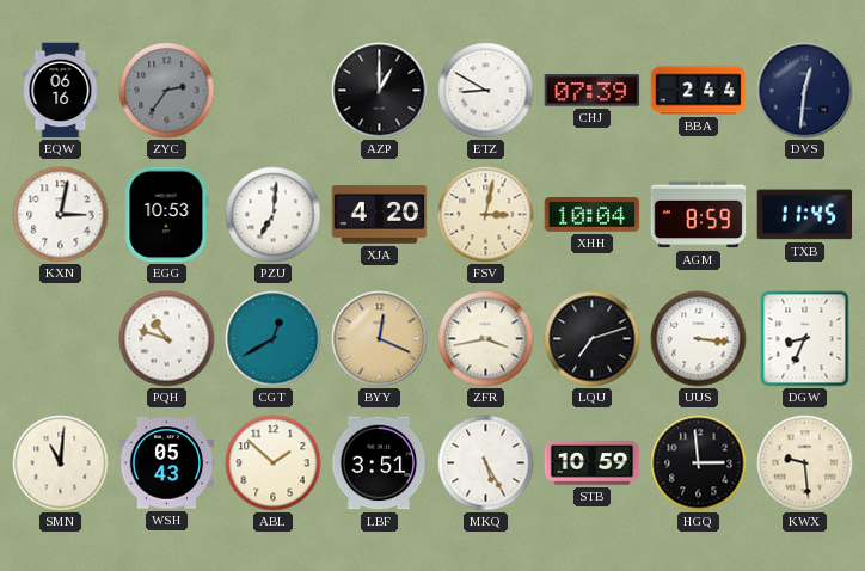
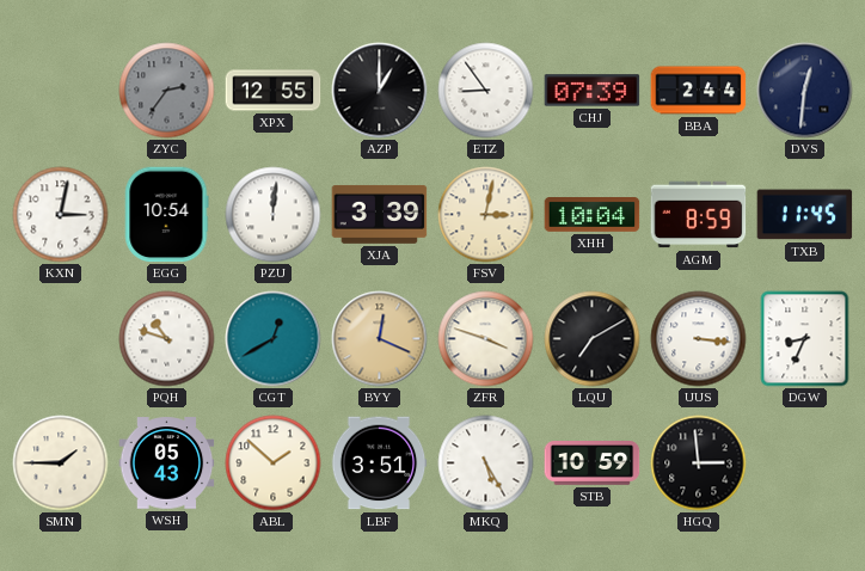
EQW: 06:16 -> none (61, 91)
XPX: none -> 12:55 (274, 91)
ETZ: 8:50 -> 8:54 (486, 91)
EGG: 10:53 -> 10:54 (167, 215)
PZU: 7:01 -> 12:01 (274, 215)
XJA: 4:20 -> 3:39 (380, 214)
ZFR: 3:43 -> 3:48 (486, 339)
LQU: 7:12 -> 7:10 (593, 339)
SMN: 11:01 -> 1:45 (61, 463)
KWX: 9:29 -> none (805, 463)
